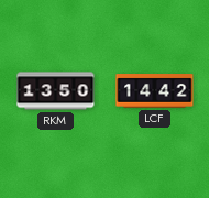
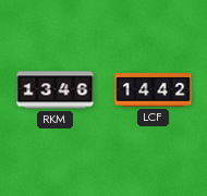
RKM: 13:50 -> 13:46 (56, 90)
